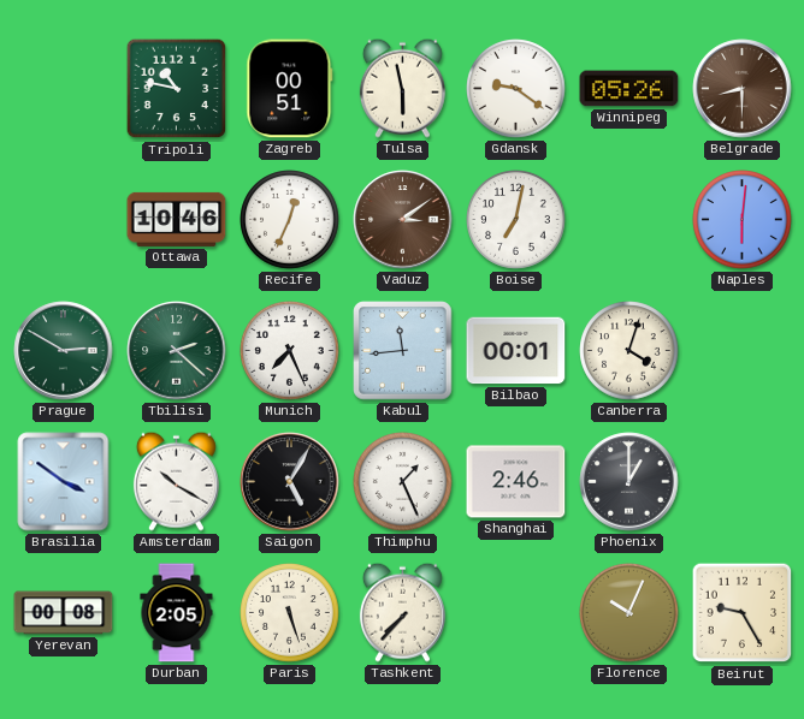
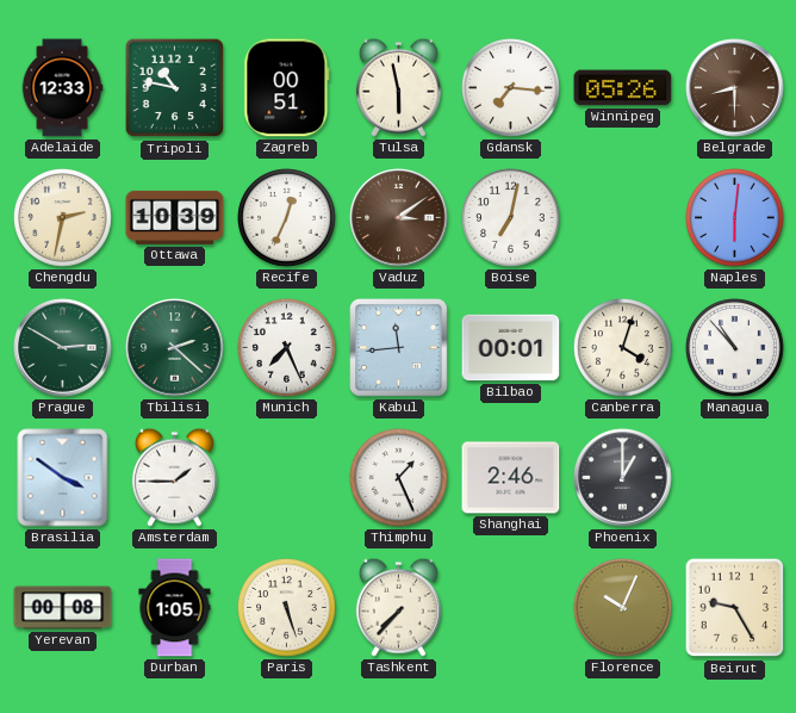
Adelaide: none -> 12:33 (62, 88)
Gdansk: 9:21 -> 7:16 (511, 88)
Chengdu: none -> 2:32 (63, 218)
Ottawa: 10:46 -> 10:39 (175, 217)
Managua: none -> 10:53 (735, 348)
Amsterdam: 10:20 -> 1:45 (174, 477)
Saigon: 5:05 -> none (290, 482)
Durban: 2:05 -> 1:05 (175, 608)
